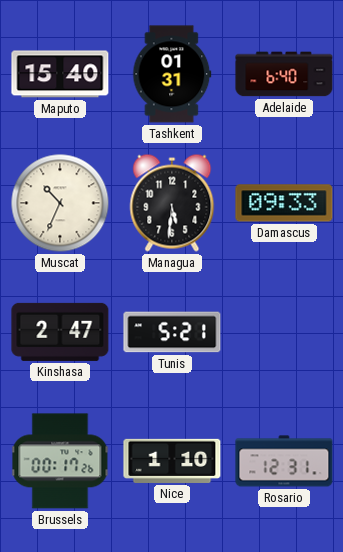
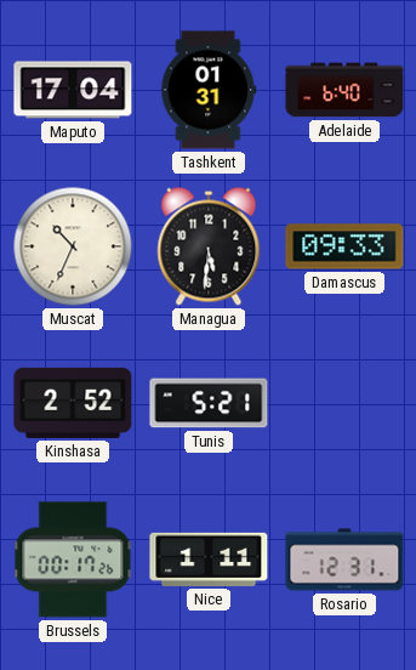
Maputo: 15:40 -> 17:04 (73, 90)
Kinshasa: 2:47 -> 2:52 (73, 403)
Nice: 1:10 -> 1:11 (209, 560)
